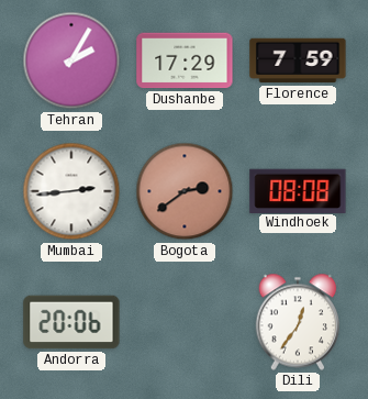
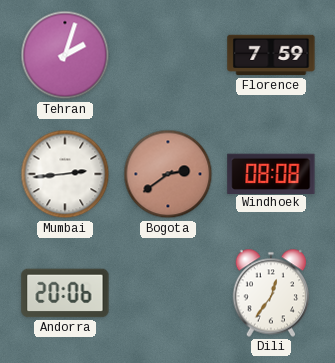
Tehran: 2:05 -> 2:03 (65, 55)
Dushanbe: 17:29 -> none (185, 60)
